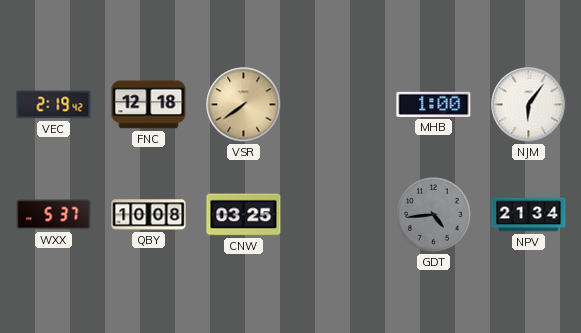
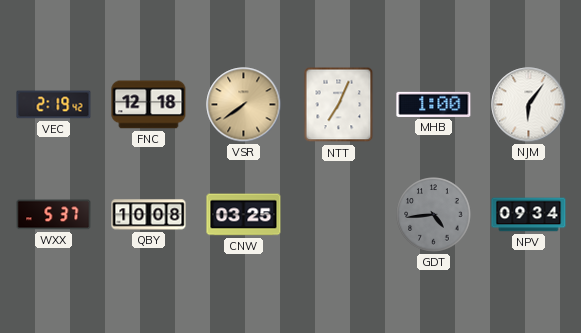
NTT: none -> 7:04 (339, 105)
NPV: 21:34 -> 09:34 (529, 215)
